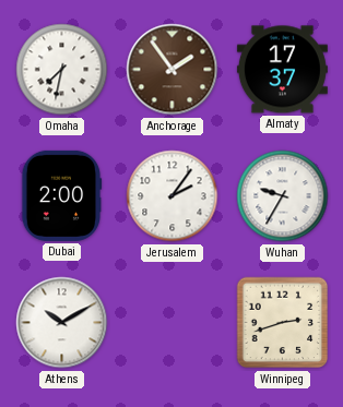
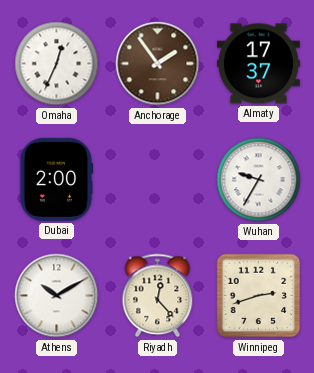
Omaha: 7:32 -> 12:34 (57, 64)
Jerusalem: 2:06 -> none (173, 196)
Riyadh: none -> 12:23 (158, 296)
